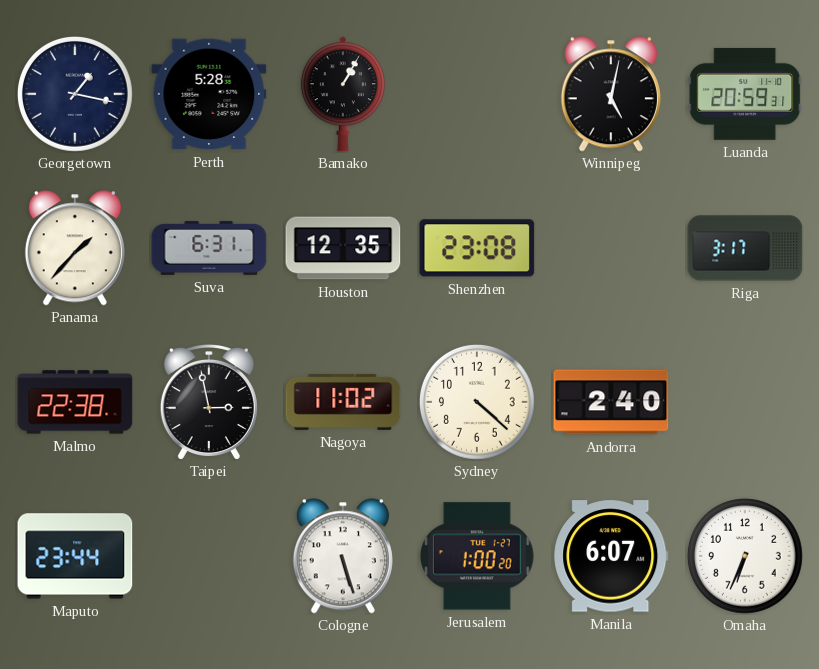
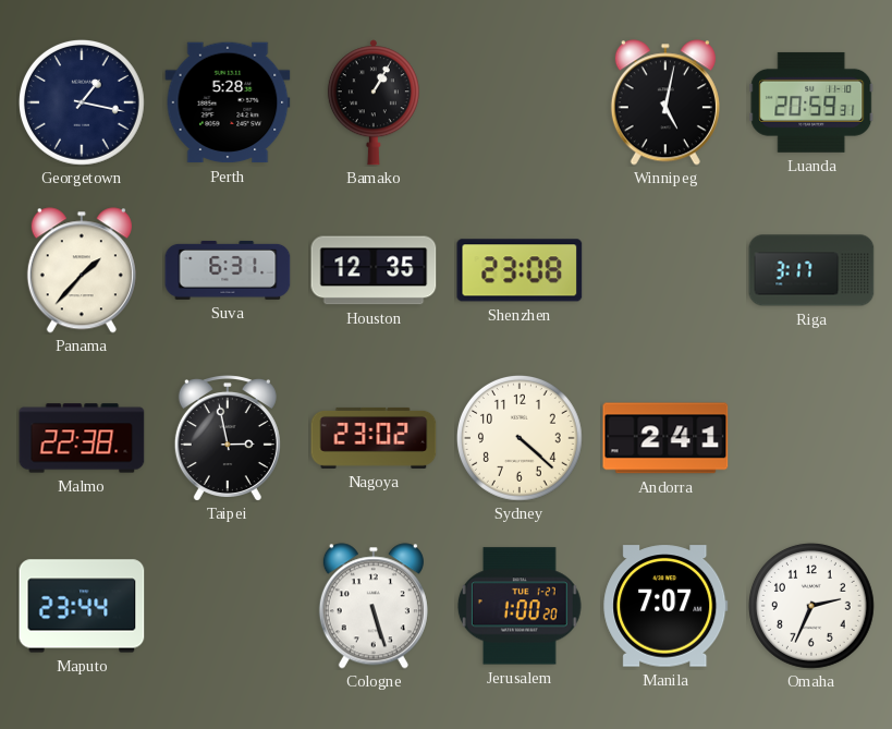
Nagoya: 11:02 -> 23:02 (374, 438)
Andorra: 2:40 -> 2:41 (665, 438)
Manila: 6:07 -> 7:07 (665, 606)
Omaha: 6:34 -> 2:34 (811, 606)
